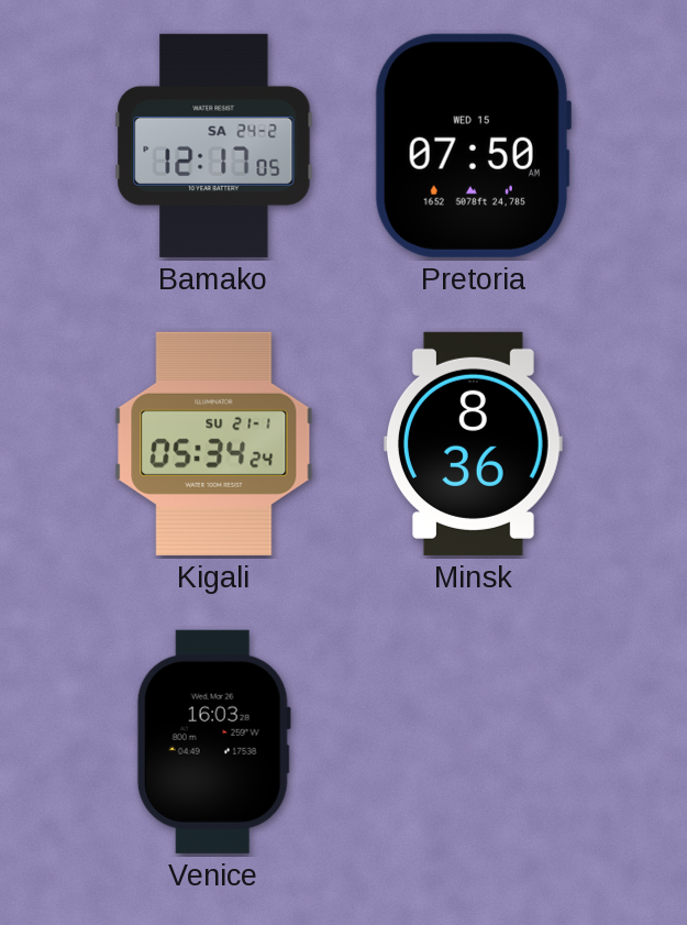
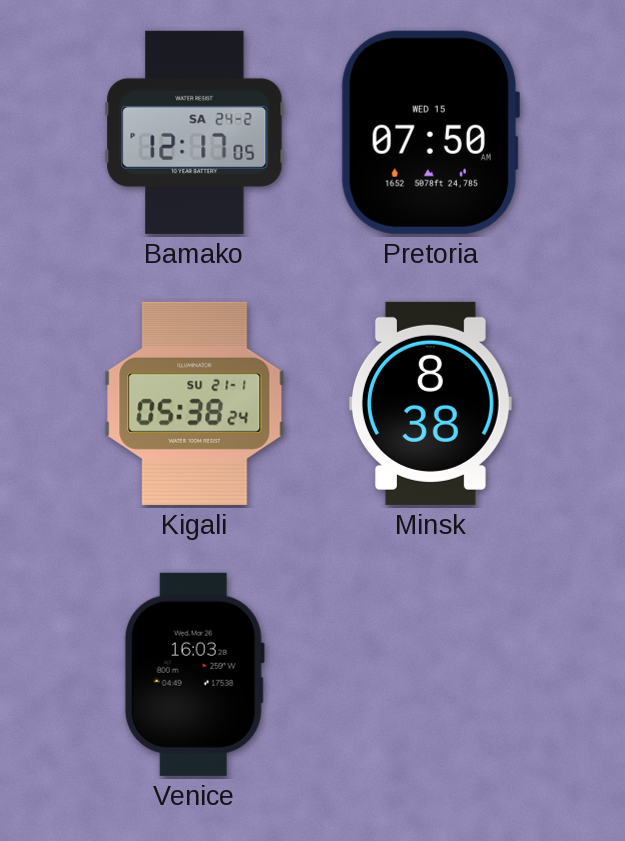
Kigali: 05:34 -> 05:38 (195, 403)
Minsk: 8:36 -> 8:38 (430, 403)
